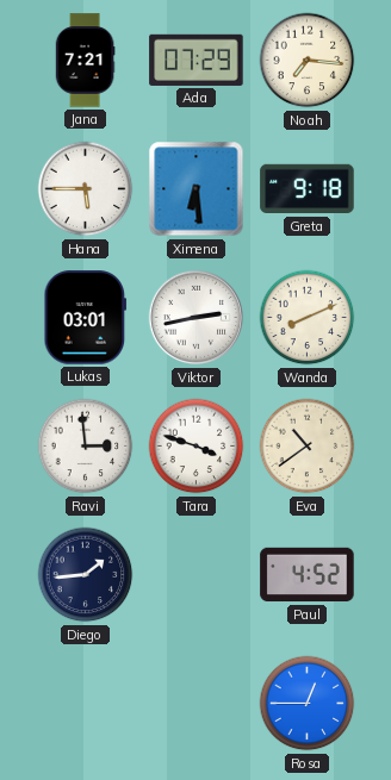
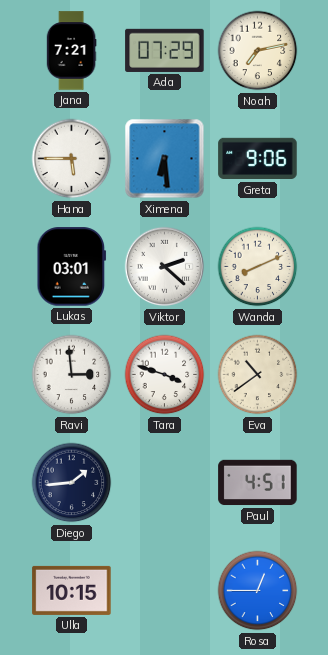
Noah: 7:16 -> 7:13 (258, 51)
Greta: 9:18 -> 9:06 (258, 159)
Viktor: 2:43 -> 2:22 (165, 267)
Paul: 4:52 -> 4:51 (258, 483)
Ulla: none -> 10:15 (72, 590)
